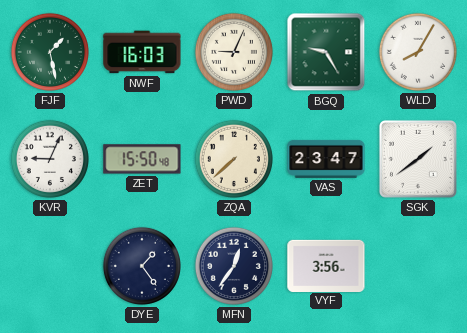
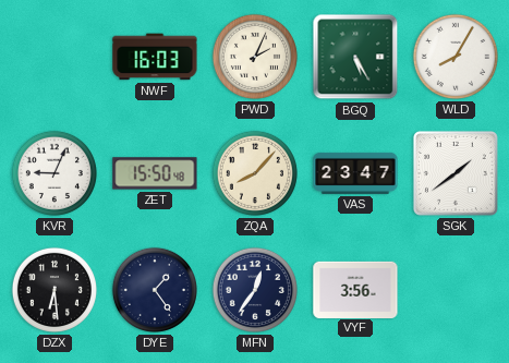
FJF: 1:28 -> none (50, 52)
PWD: 9:04 -> 2:04 (255, 57)
BGQ: 9:25 -> 5:25 (355, 57)
ZQA: 7:38 -> 8:07 (255, 173)
DZX: none -> 6:29 (54, 290)
